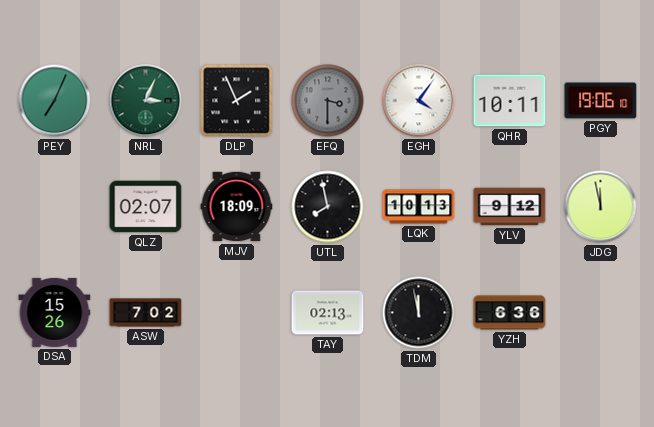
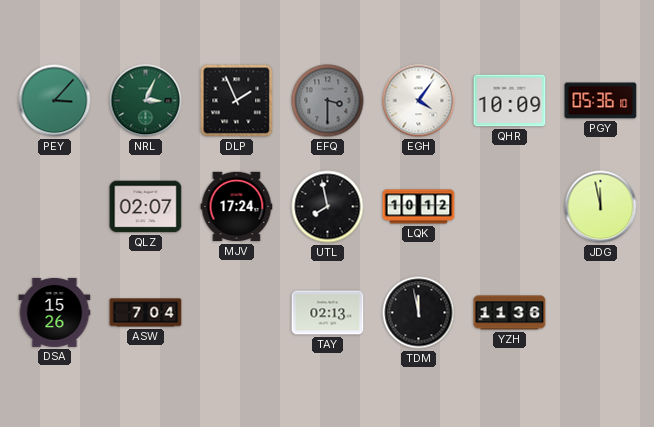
PEY: 7:04 -> 3:07 (55, 101)
QHR: 10:11 -> 10:09 (510, 101)
PGY: 19:06 -> 05:36 (601, 101)
MJV: 18:09 -> 17:24 (237, 207)
LQK: 10:13 -> 10:12 (419, 207)
YLV: 9:12 -> none (510, 207)
ASW: 7:02 -> 7:04 (146, 313)
YZH: 6:36 -> 11:36 (510, 313)
